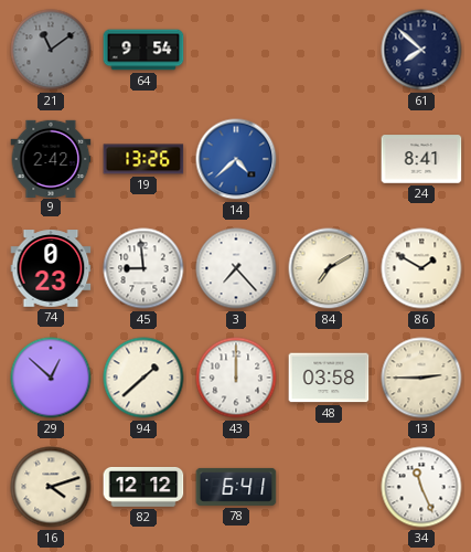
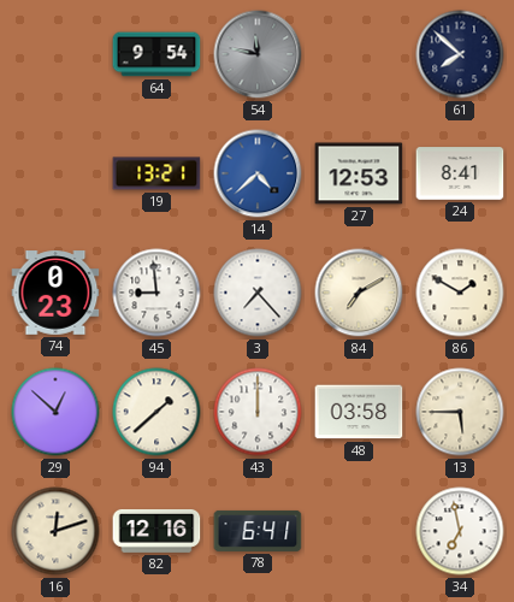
21: 11:09 -> none (51, 50)
54: none -> 11:47 (258, 54)
9: 2:42 -> none (51, 158)
19: 13:26 -> 13:21 (156, 173)
27: none -> 12:53 (359, 173)
13: 2:45 -> 5:45 (460, 412)
16: 4:12 -> 12:12 (55, 531)
82: 12:12 -> 12:16 (156, 531)
34: 11:26 -> 6:58 (460, 531)
